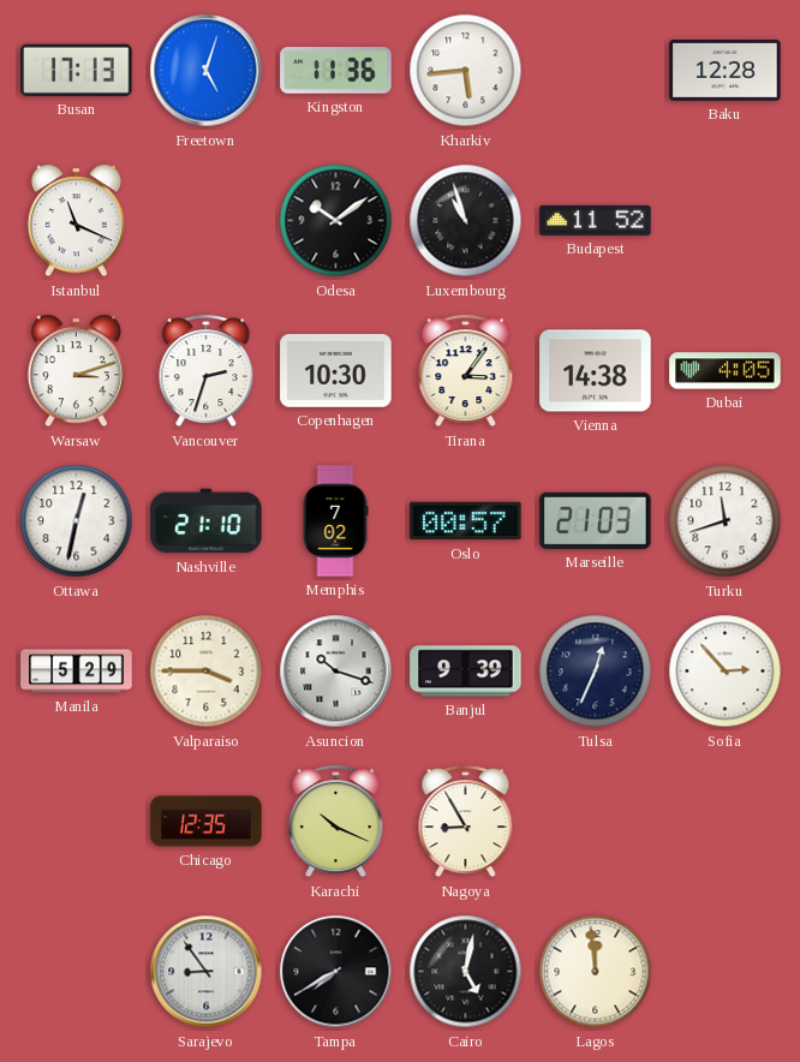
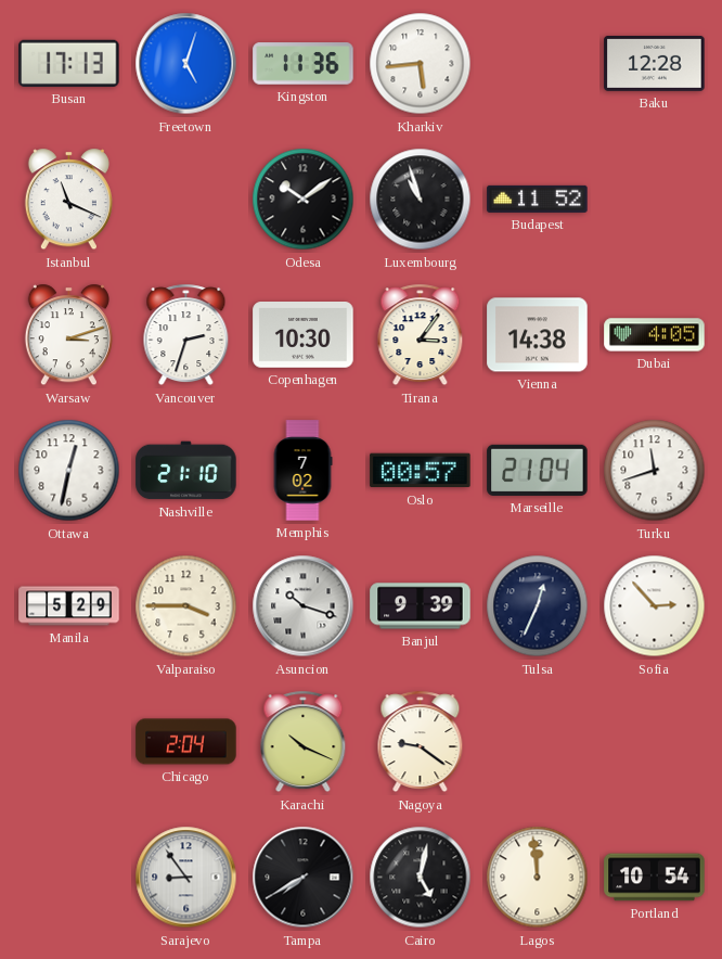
Marseille: 21:03 -> 21:04 (538, 470)
Chicago: 12:35 -> 2:04 (186, 742)
Nagoya: 8:55 -> 9:21 (421, 742)
Portland: none -> 10:54 (655, 878)
